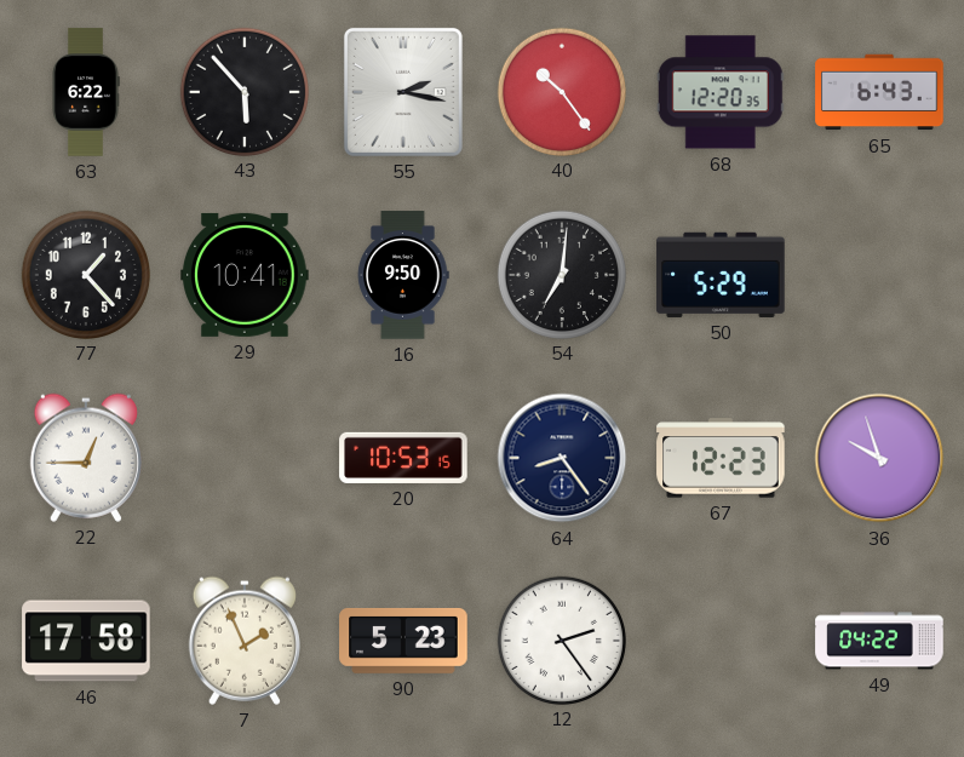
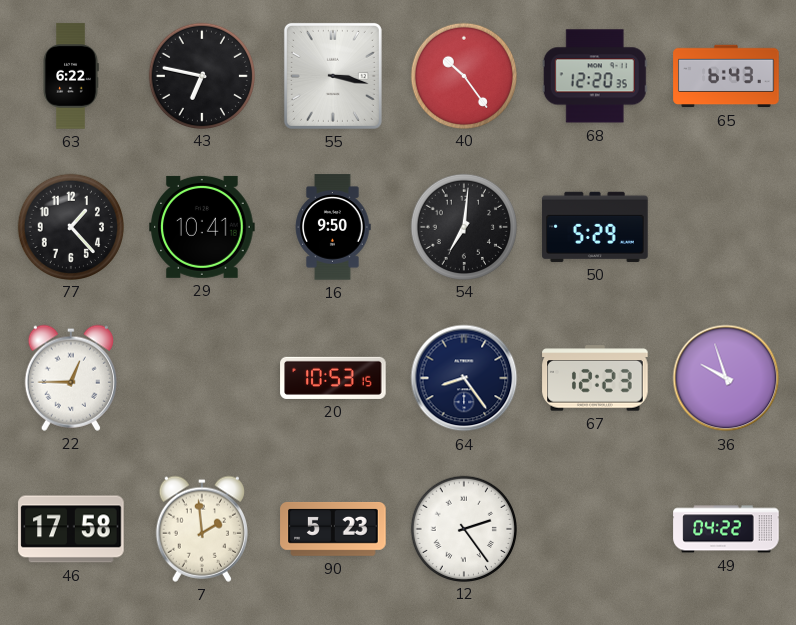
43: 5:53 -> 6:47 (201, 75)
55: 2:17 -> 3:17 (333, 76)
7: 1:56 -> 1:59 (202, 529)
